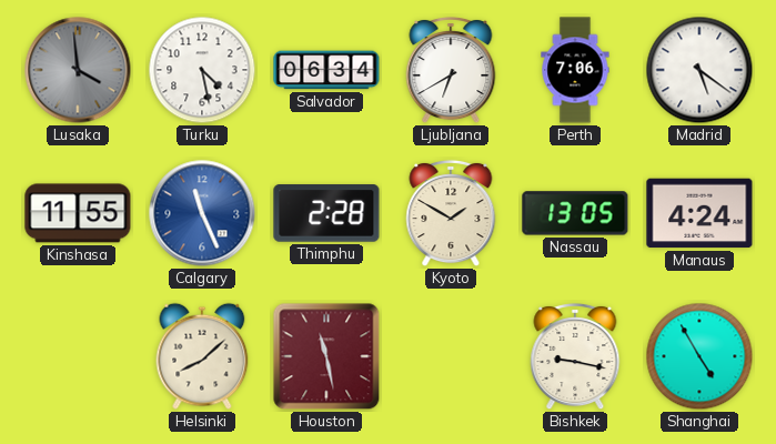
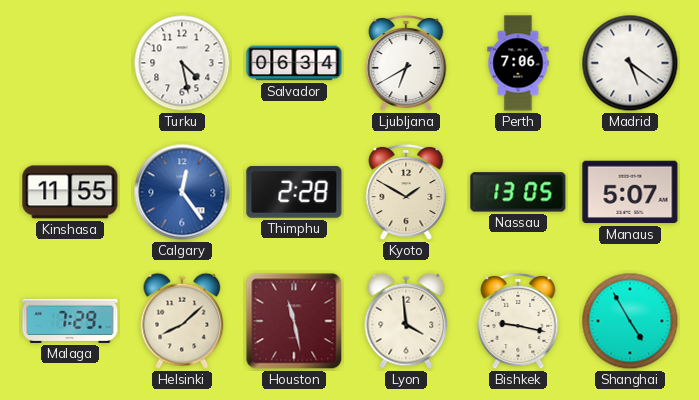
Lusaka: 3:59 -> none (78, 70)
Calgary: 11:26 -> 12:24 (182, 192)
Manaus: 4:24 -> 5:07 (630, 192)
Malaga: none -> 7:29 (70, 321)
Lyon: none -> 3:59 (406, 321)
